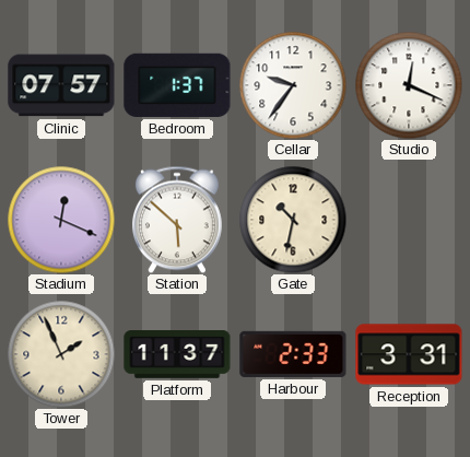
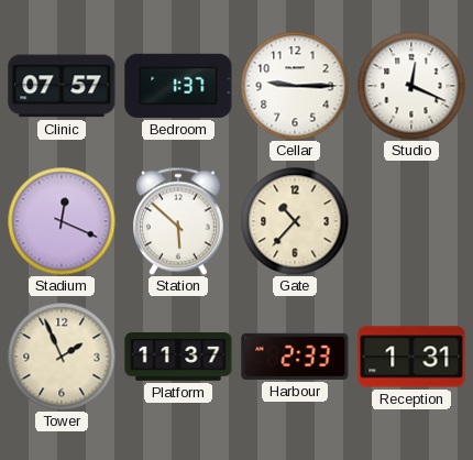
Cellar: 9:36 -> 9:15 (295, 86)
Gate: 10:32 -> 10:37 (295, 221)
Reception: 3:31 -> 1:31 (411, 357)
